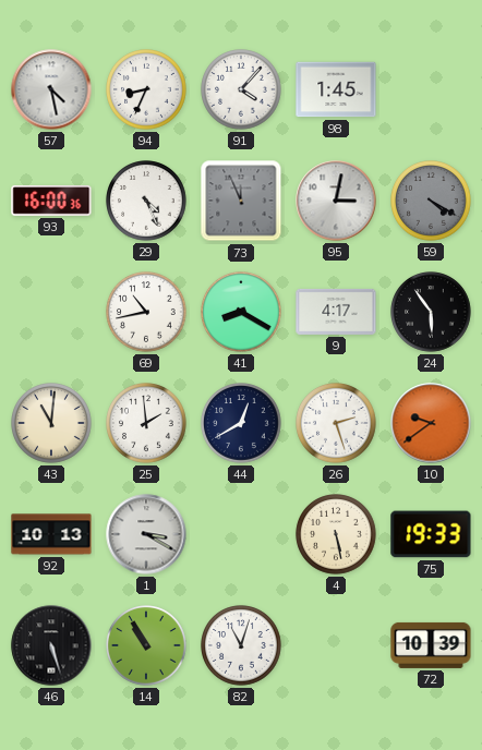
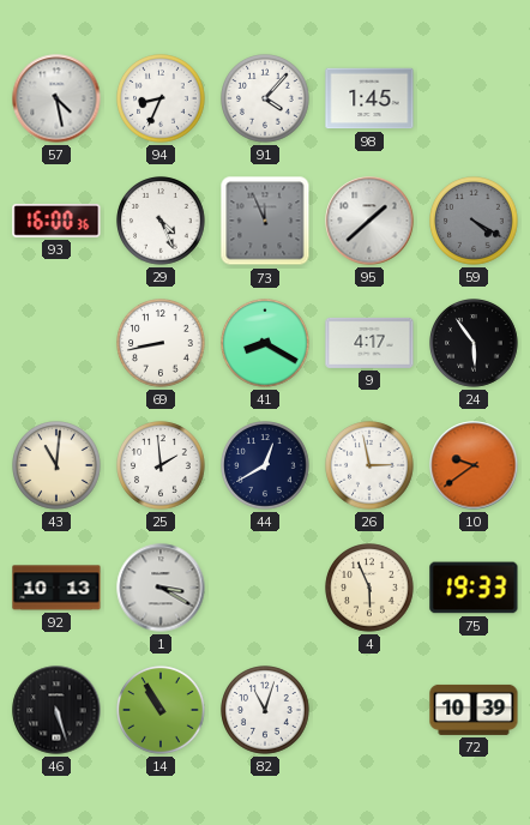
95: 3:02 -> 1:38 (369, 221)
69: 10:43 -> 8:43 (161, 343)
26: 2:27 -> 2:58 (369, 465)
4: 5:28 -> 5:56 (369, 588)
